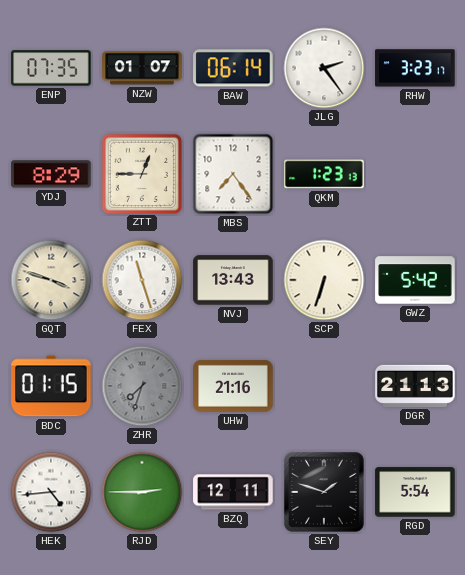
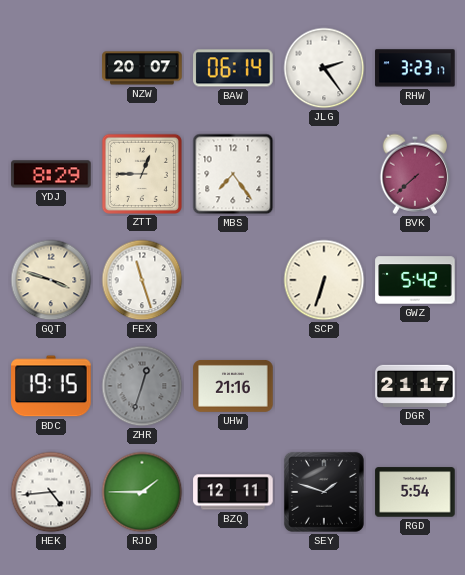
ENP: 07:35 -> none (51, 68)
NZW: 01:07 -> 20:07 (142, 68)
QKM: 1:23 -> none (324, 174)
BVK: none -> 7:38 (414, 174)
NVJ: 13:43 -> none (233, 280)
BDC: 01:15 -> 19:15 (51, 386)
ZHR: 7:33 -> 12:33 (142, 386)
DGR: 21:13 -> 21:17 (415, 386)
RJD: 2:45 -> 1:45 (142, 492)
